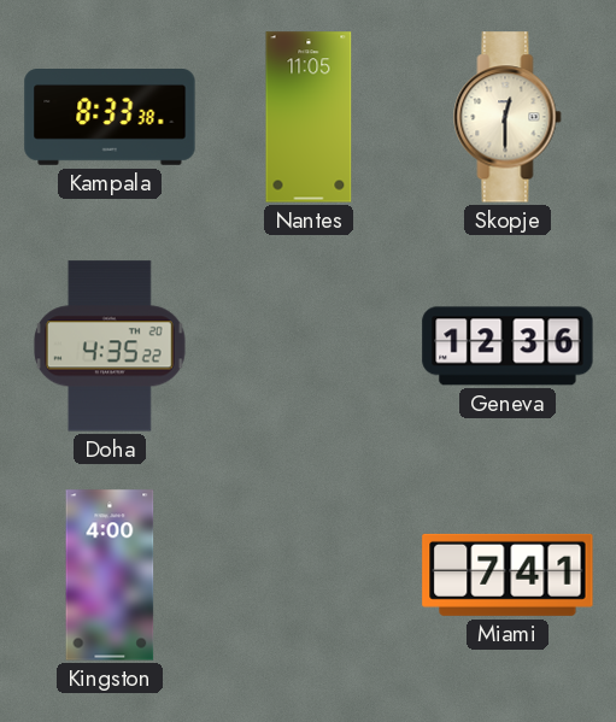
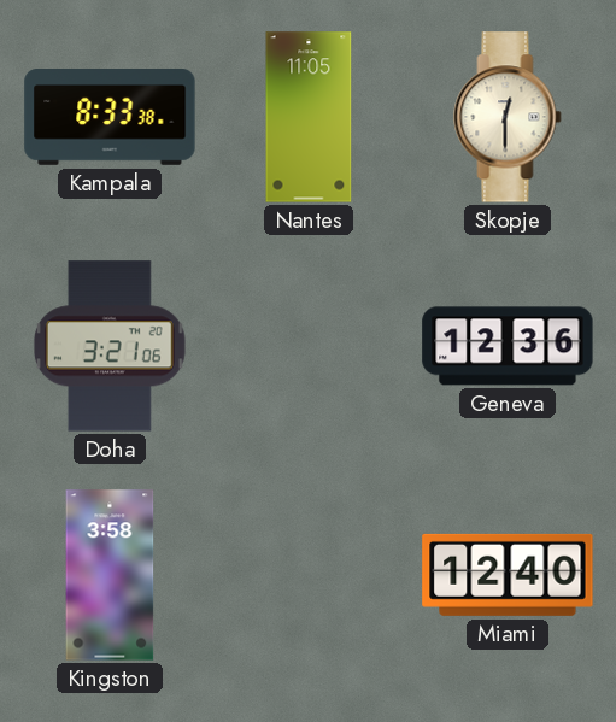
Doha: 4:35 -> 3:21 (110, 346)
Kingston: 4:00 -> 3:58 (110, 575)
Miami: 7:41 -> 12:40 (508, 575)
